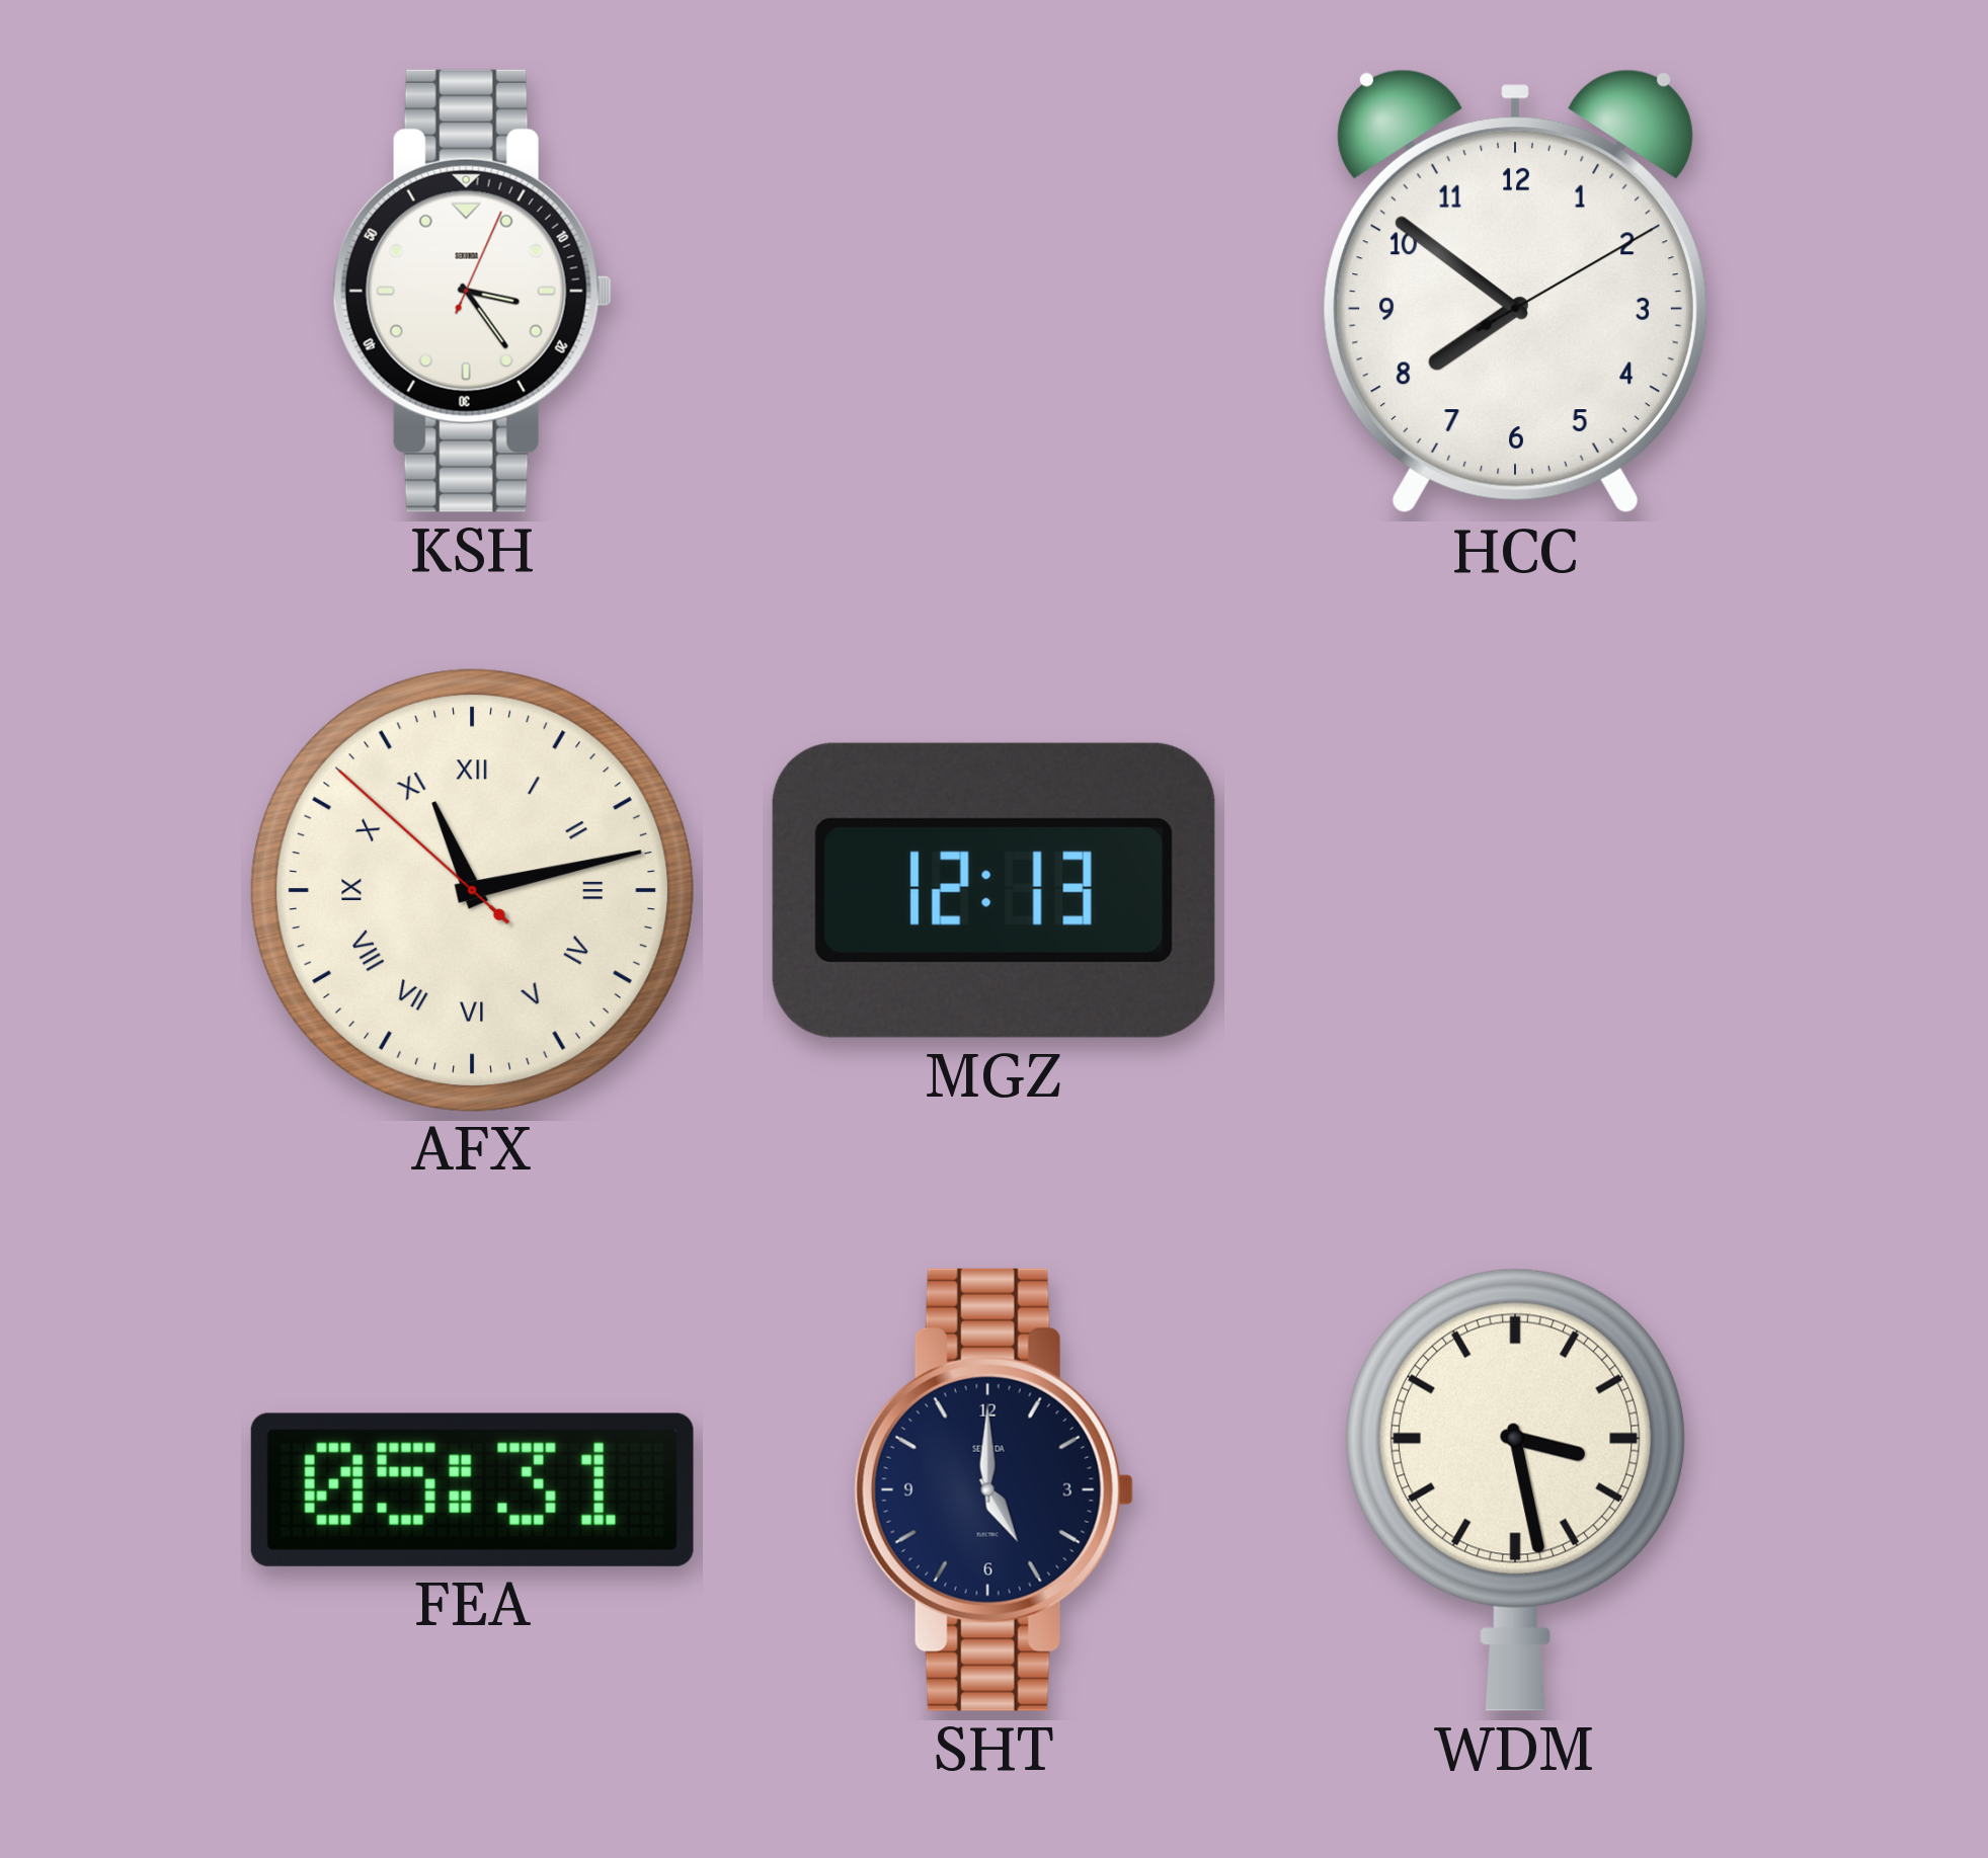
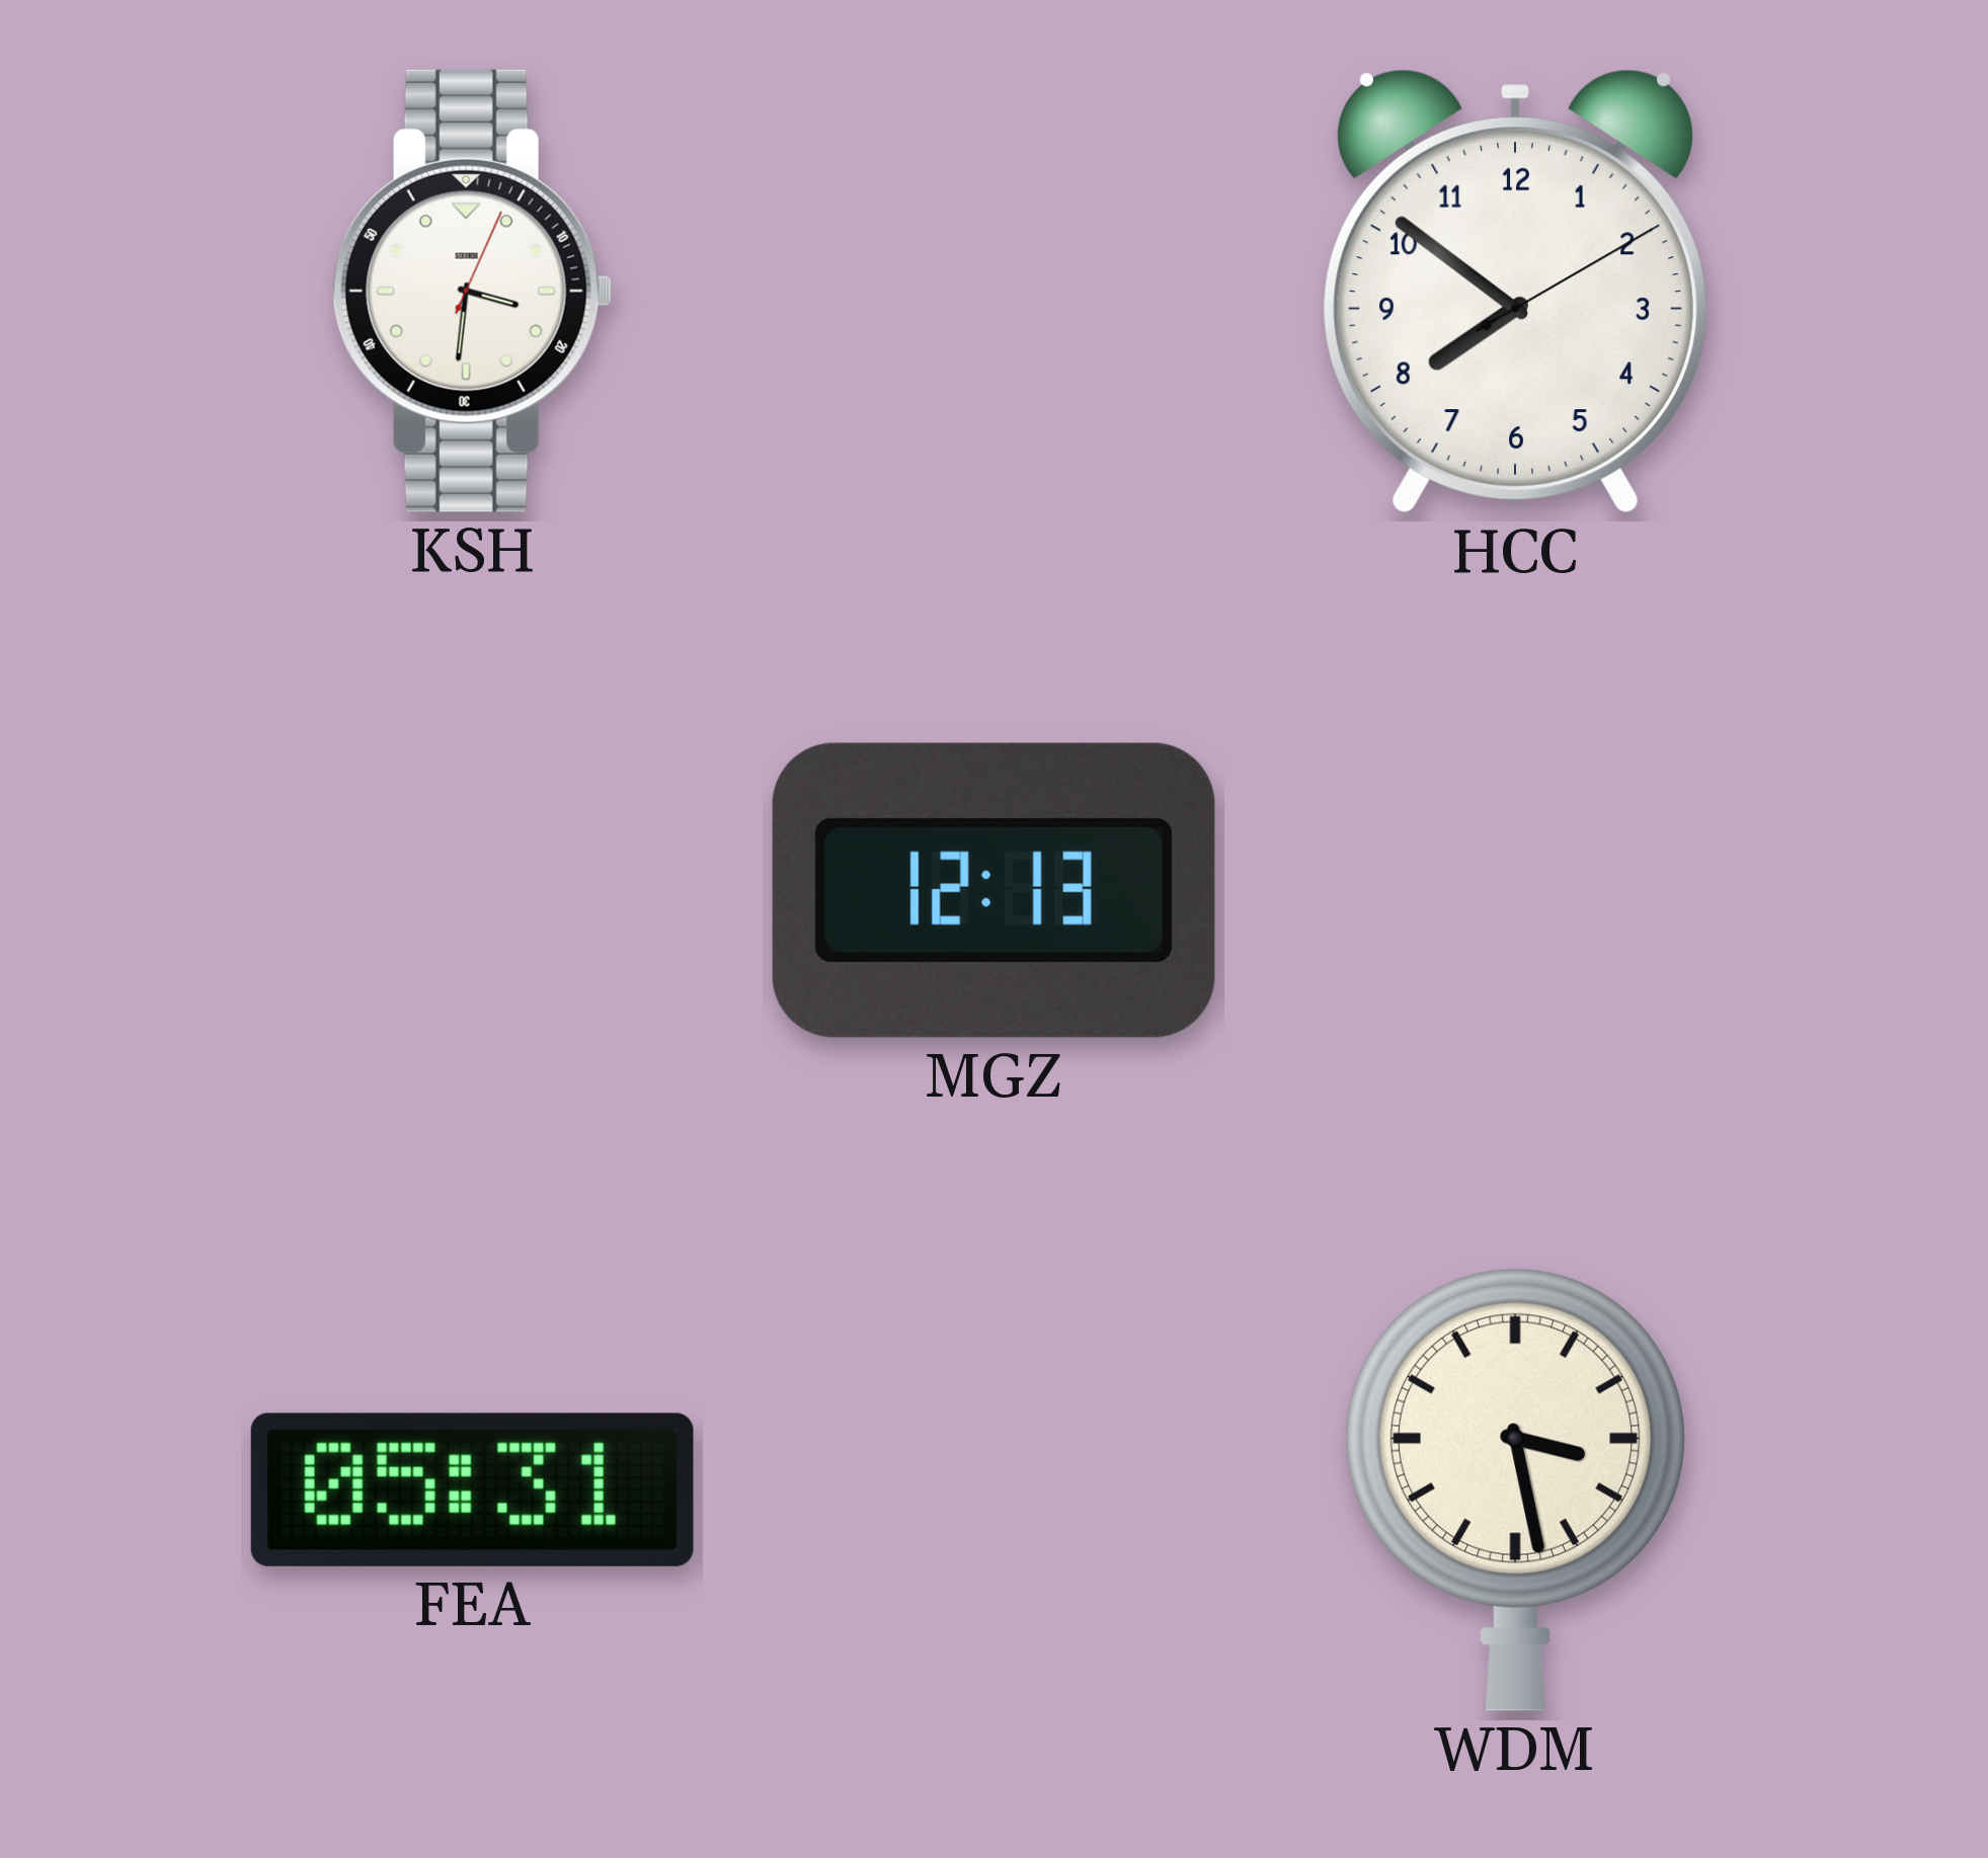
KSH: 3:24 -> 3:31 (472, 291)
AFX: 11:12 -> none (472, 890)
SHT: 5:00 -> none (993, 1489)
